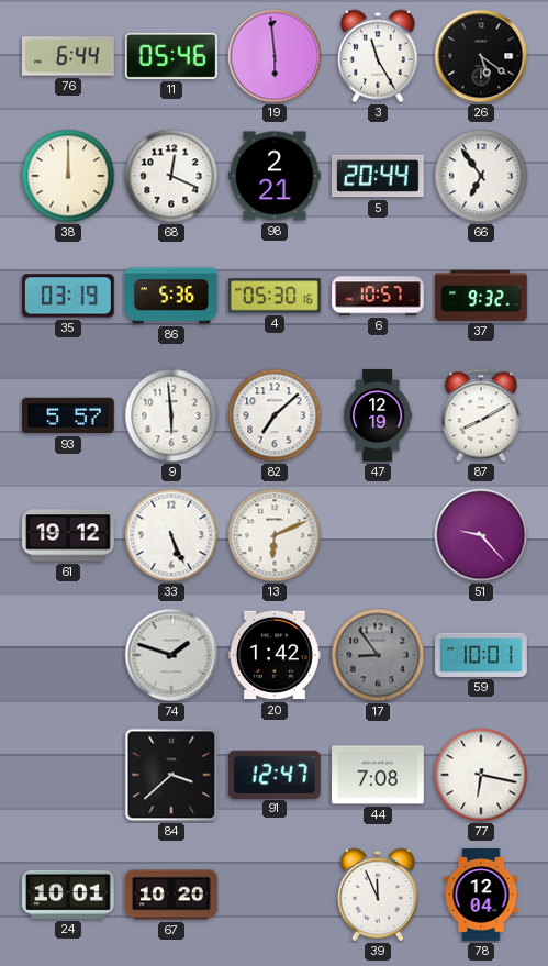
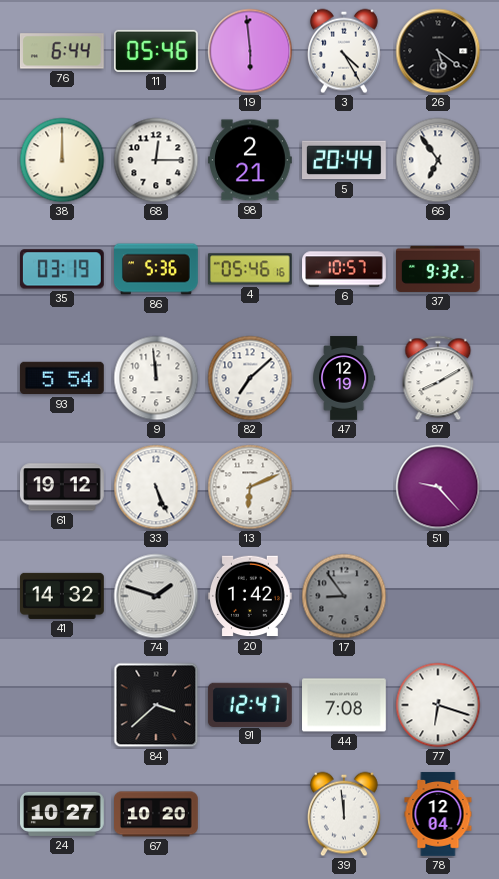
3: 11:25 -> 4:25 (344, 51)
68: 12:19 -> 12:15 (156, 160)
4: 05:30 -> 05:46 (250, 269)
93: 5:57 -> 5:54 (62, 378)
9: 5:59 -> 11:59 (156, 378)
41: none -> 14:32 (63, 596)
59: 10:01 -> none (482, 655)
77: 6:17 -> 6:18 (438, 705)
24: 10:01 -> 10:27 (63, 814)
39: 11:56 -> 11:59 (344, 814)
